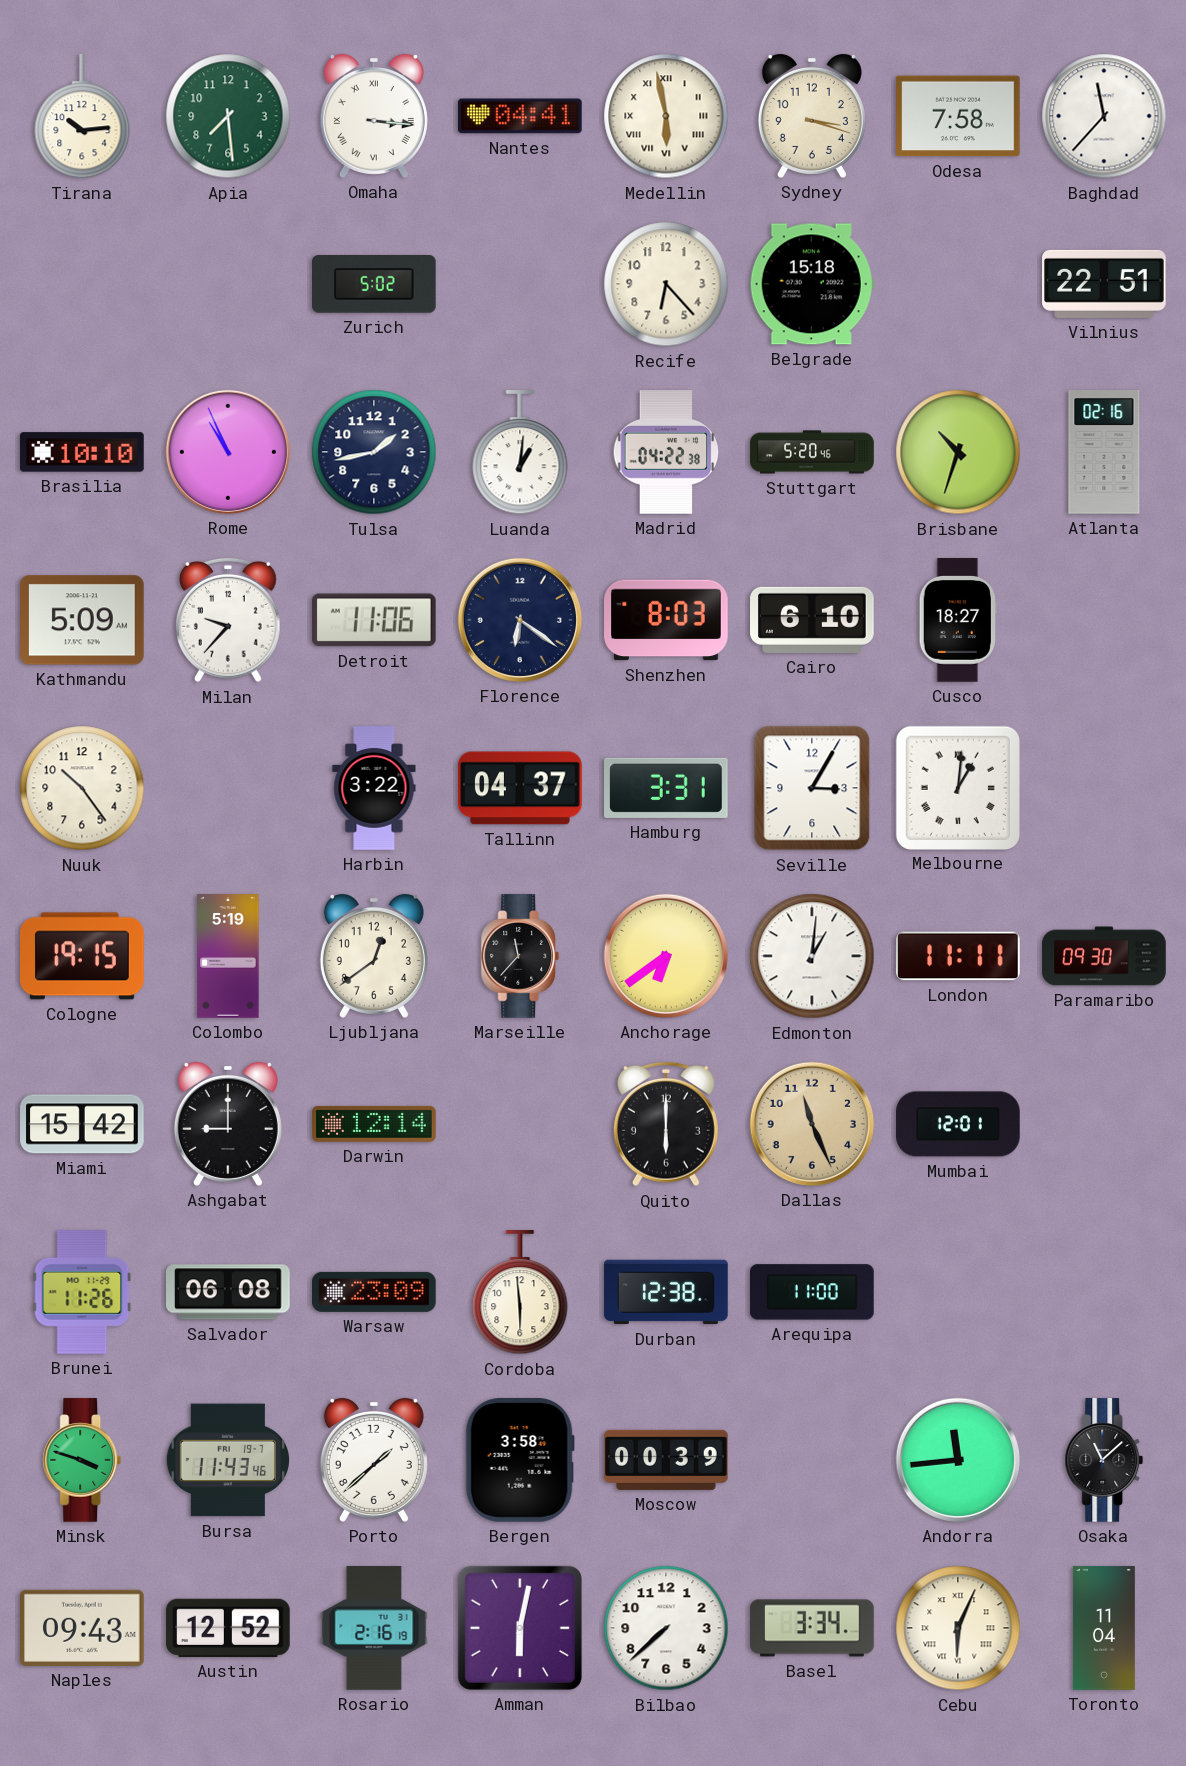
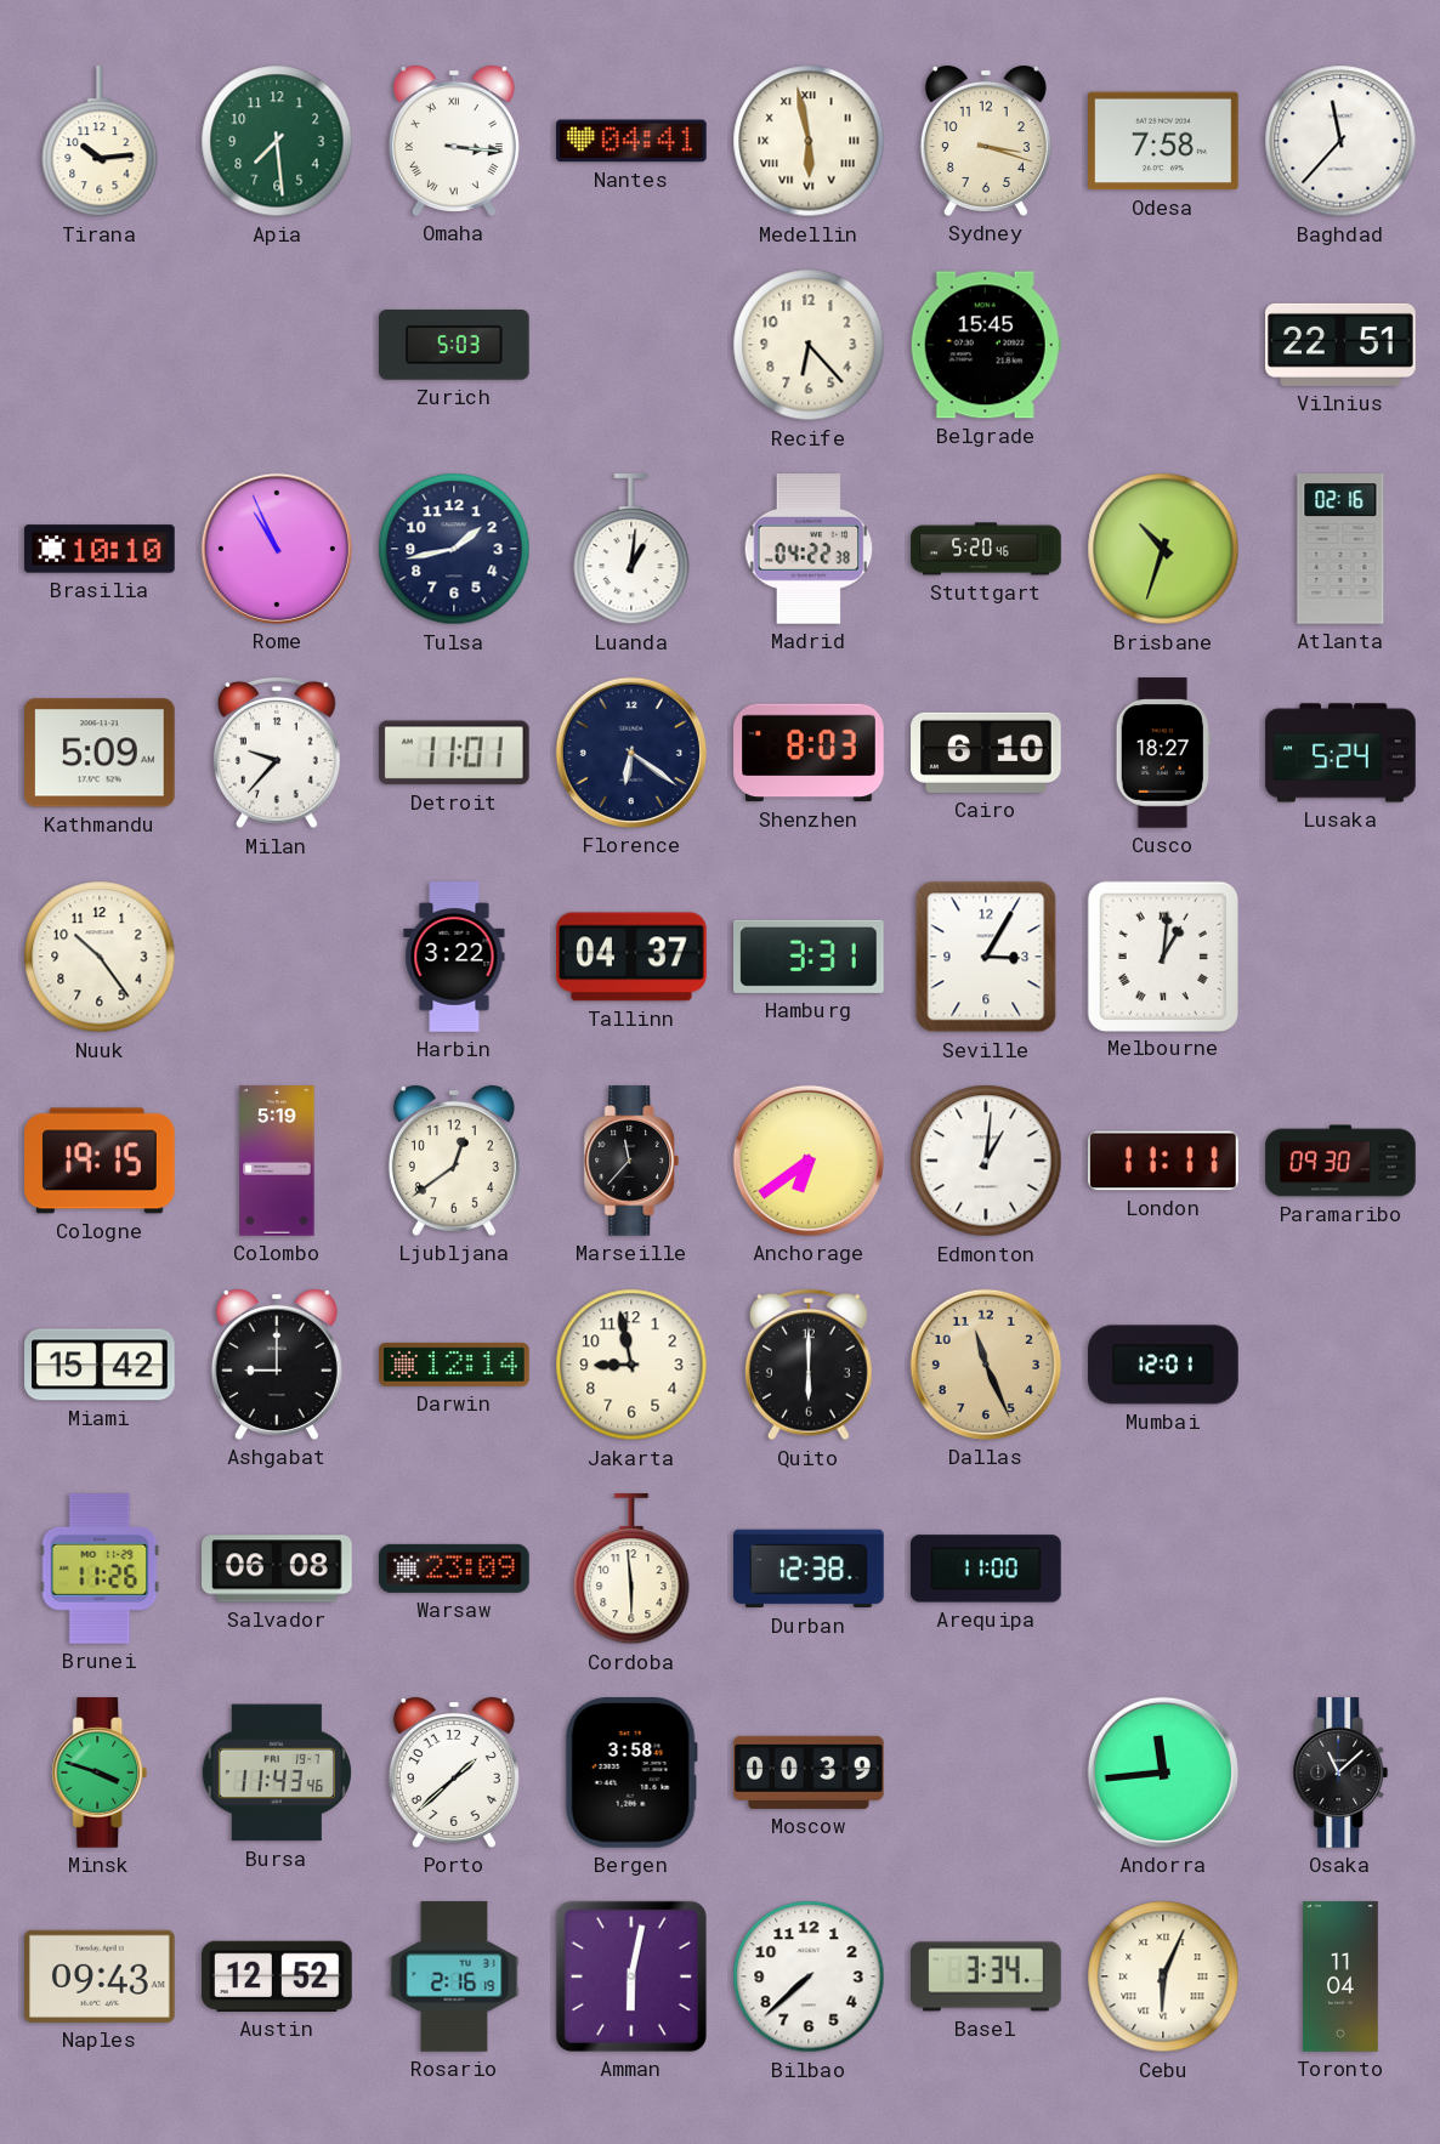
Zurich: 5:02 -> 5:03 (455, 345)
Belgrade: 15:18 -> 15:45 (986, 345)
Detroit: 11:06 -> 11:01 (454, 753)
Lusaka: none -> 5:24 (1340, 753)
Jakarta: none -> 8:58 (631, 1365)
